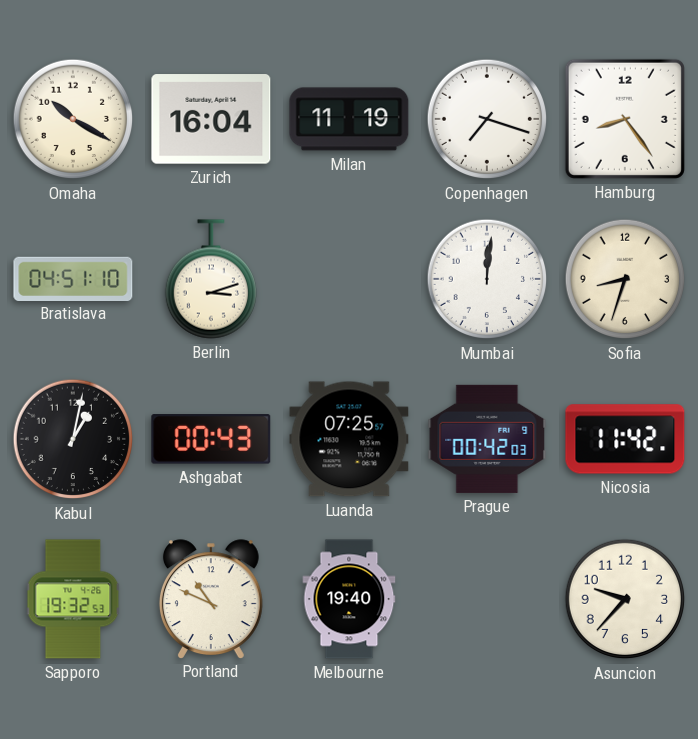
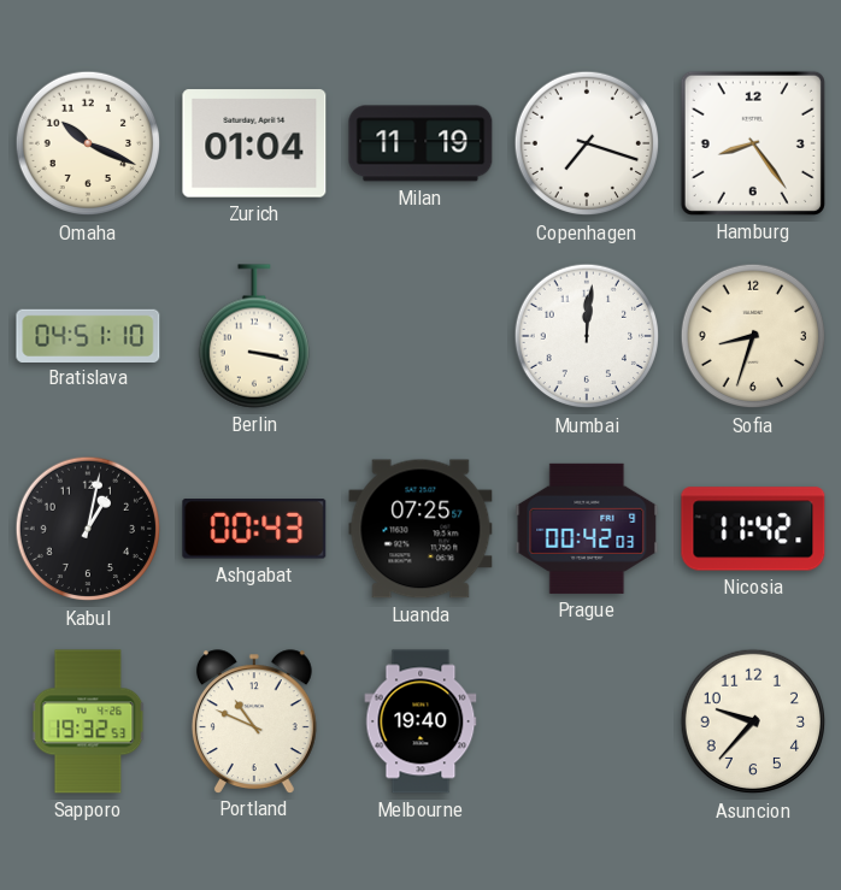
Omaha: 10:20 -> 10:19 (88, 143)
Zurich: 16:04 -> 01:04 (254, 143)
Berlin: 3:12 -> 3:17 (253, 336)
